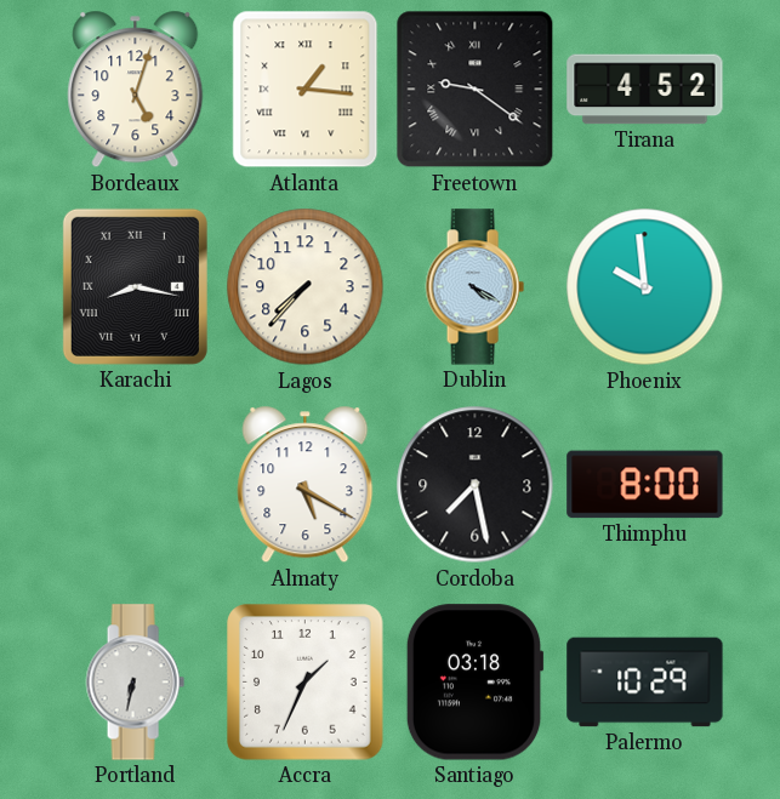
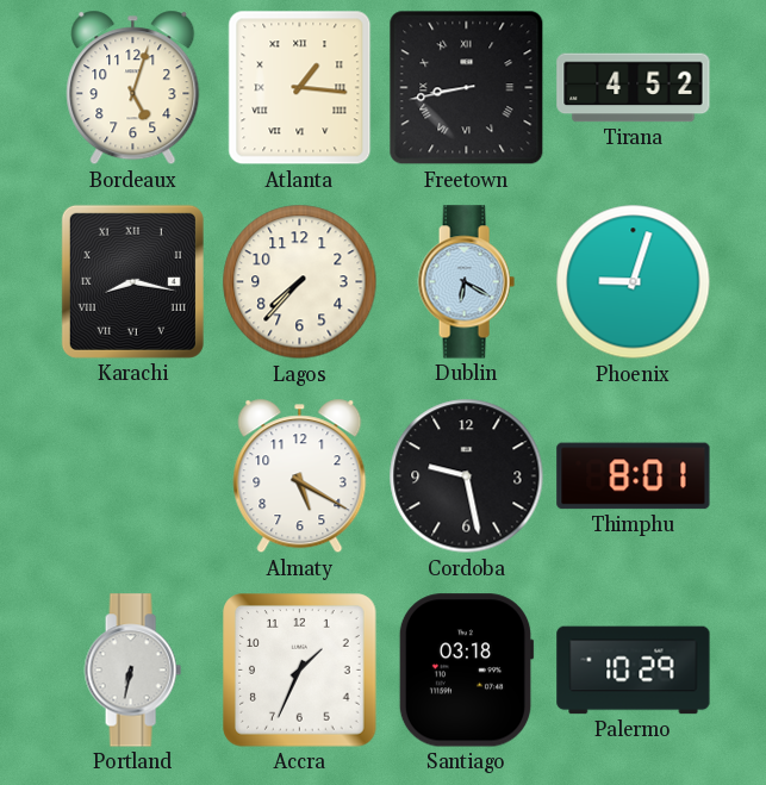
Freetown: 9:21 -> 8:43 (467, 88)
Dublin: 4:20 -> 6:20 (466, 282)
Phoenix: 9:59 -> 9:03 (634, 282)
Cordoba: 7:28 -> 9:28 (467, 476)
Thimphu: 8:00 -> 8:01 (634, 476)
